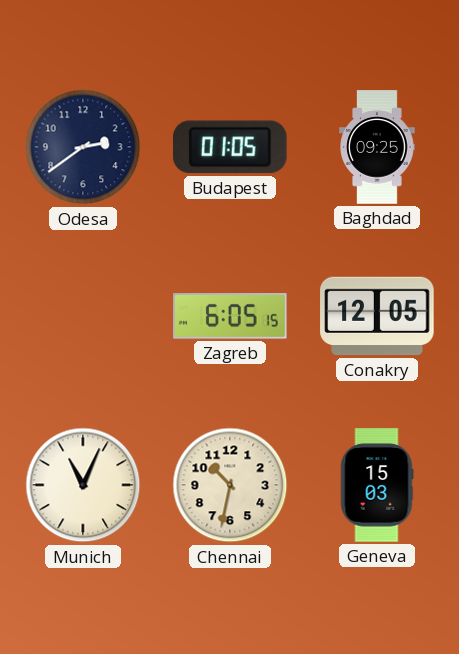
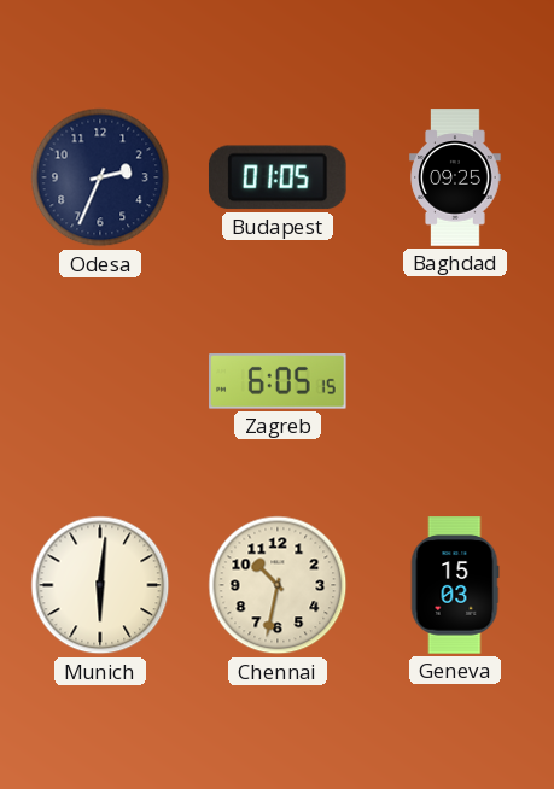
Odesa: 2:39 -> 2:34 (100, 177)
Conakry: 12:05 -> none (377, 316)
Munich: 11:04 -> 6:01 (100, 585)
